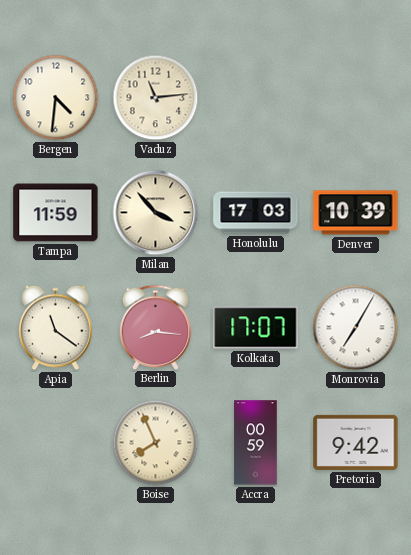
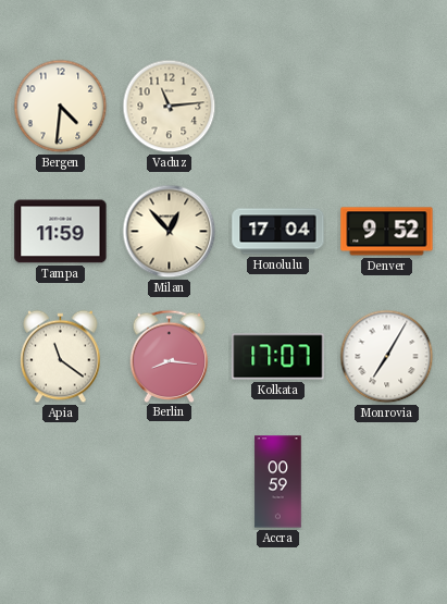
Milan: 3:53 -> 12:53 (170, 232)
Honolulu: 17:03 -> 17:04 (278, 232)
Denver: 10:39 -> 9:52 (387, 232)
Boise: 7:56 -> none (156, 443)
Pretoria: 9:42 -> none (356, 442)
